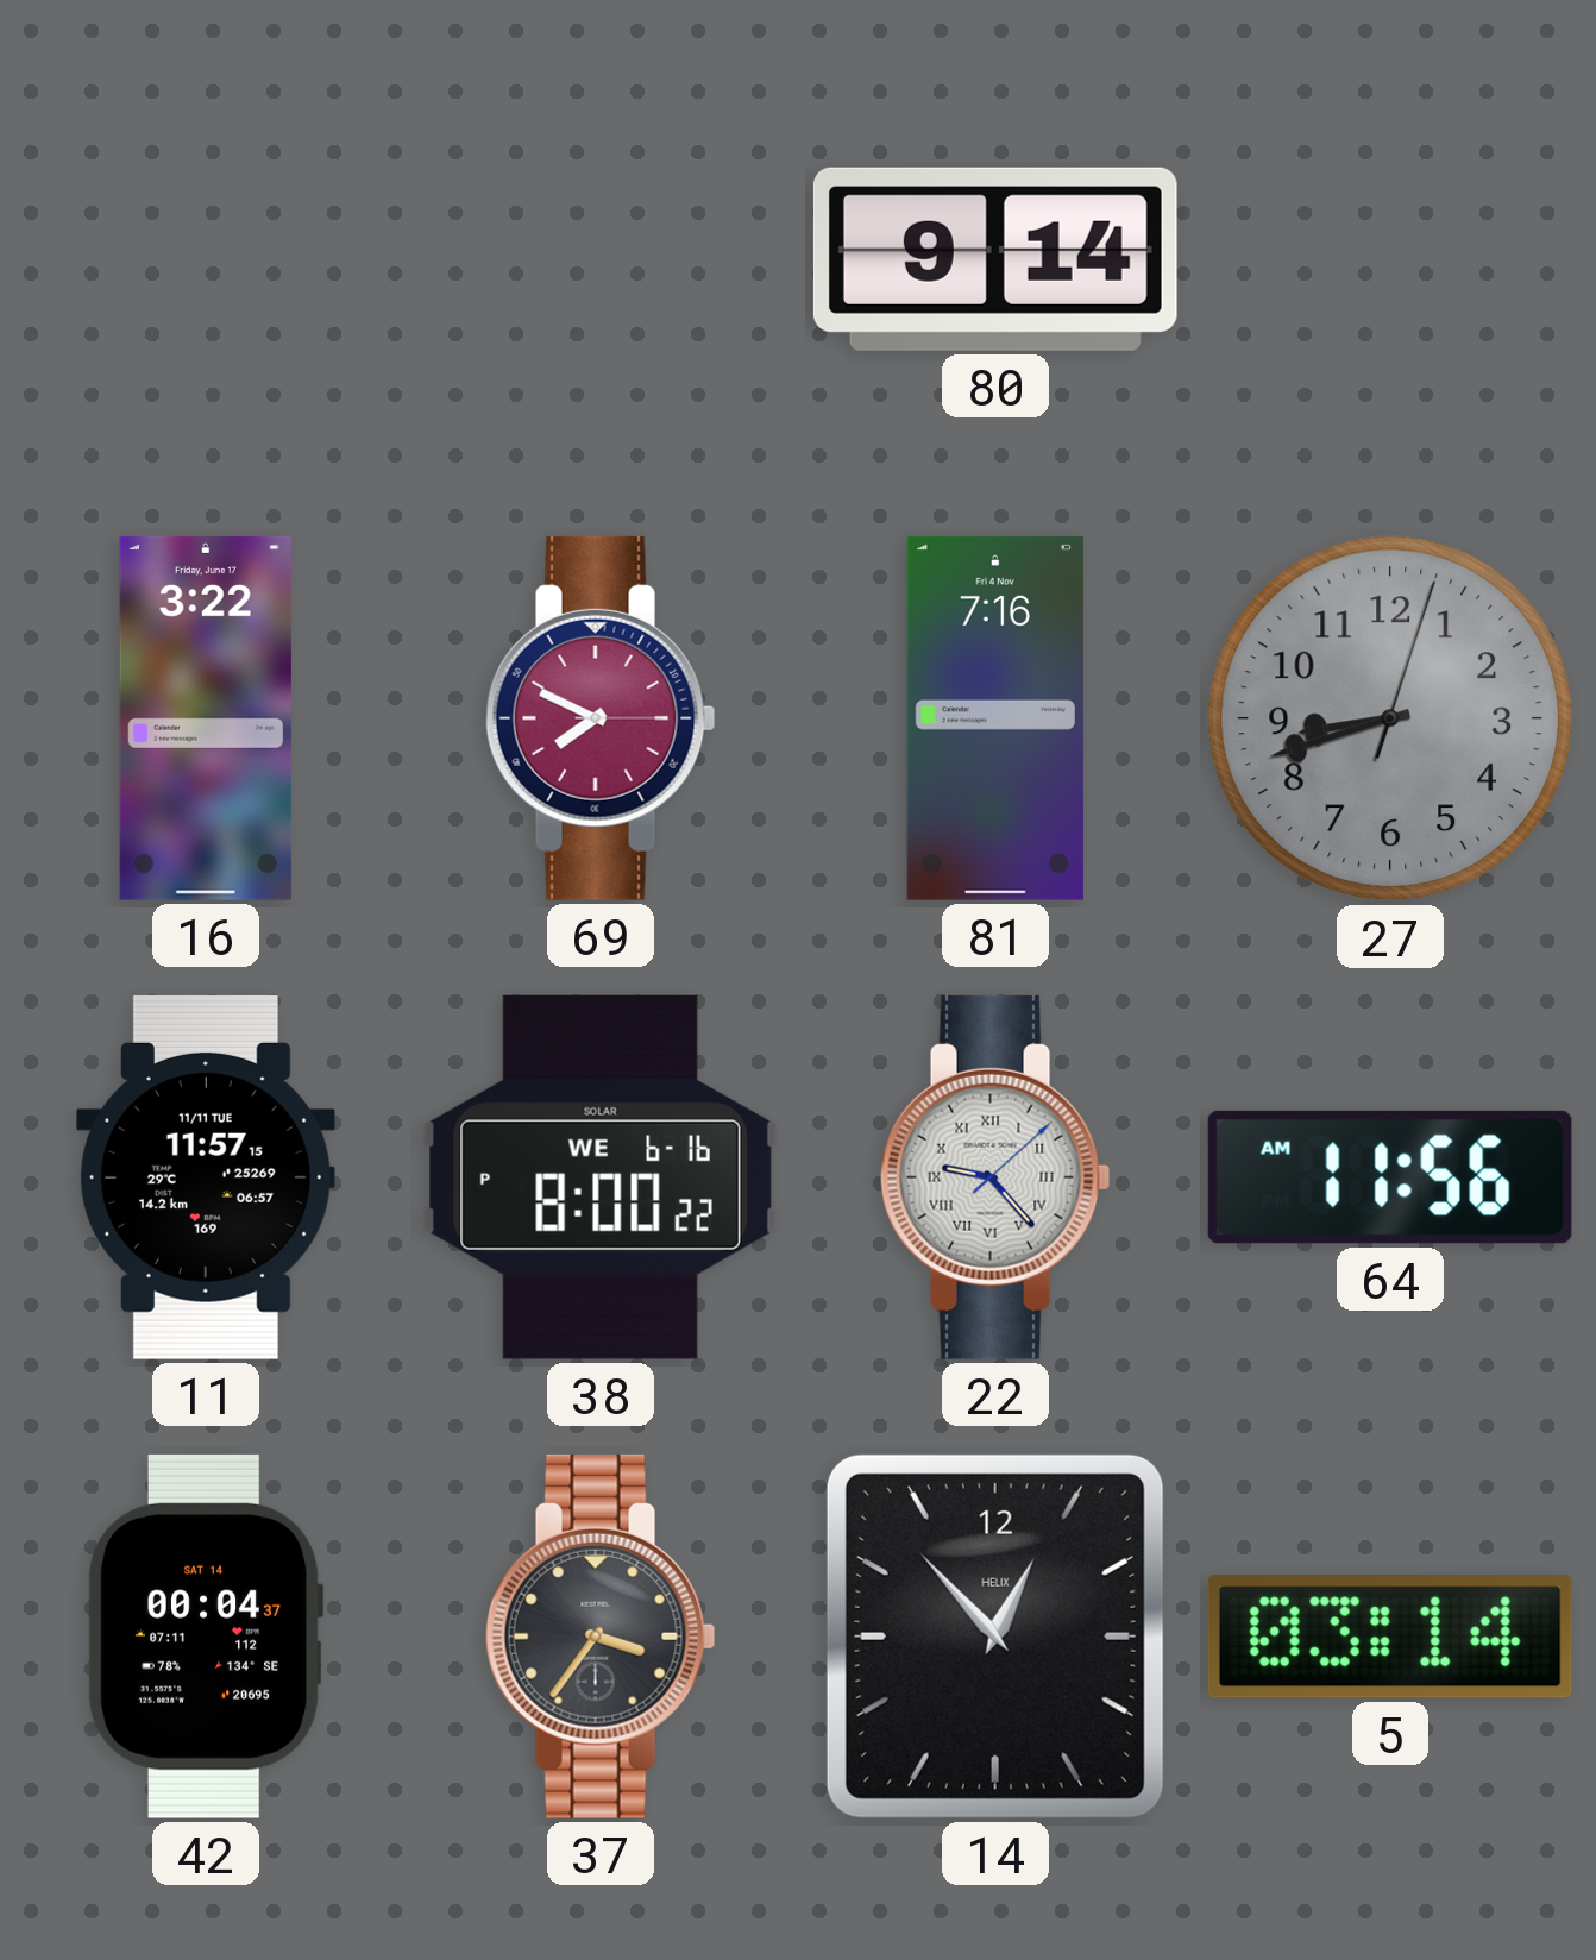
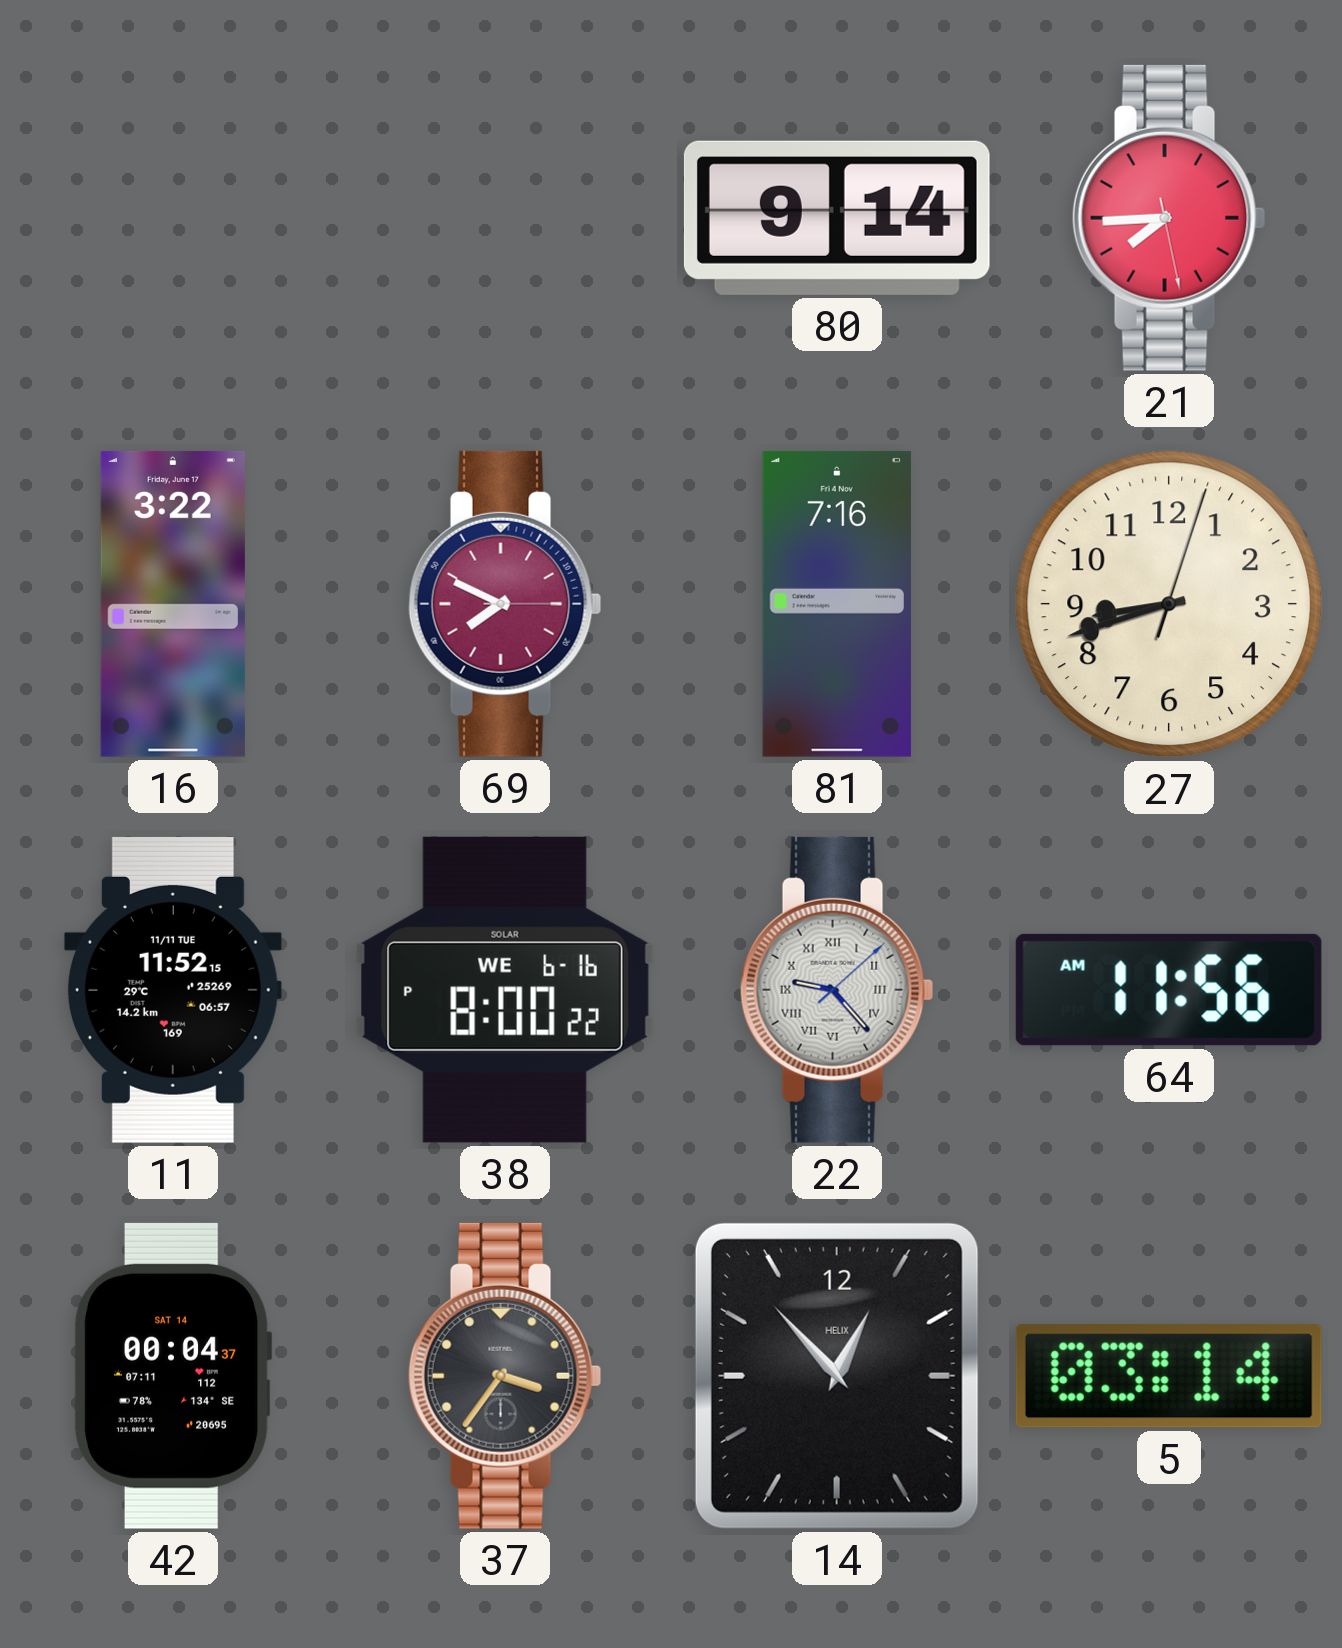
21: none -> 7:44 (1169, 218)
27 dial: grey -> cream (1169, 604)
11: 11:57 -> 11:52 (173, 990)
